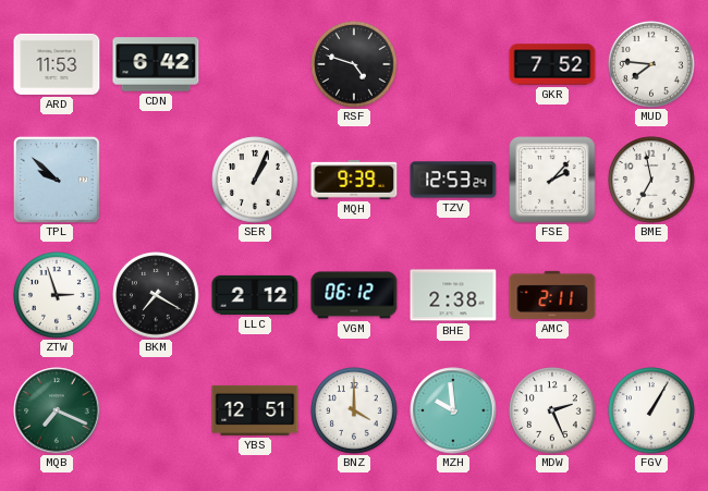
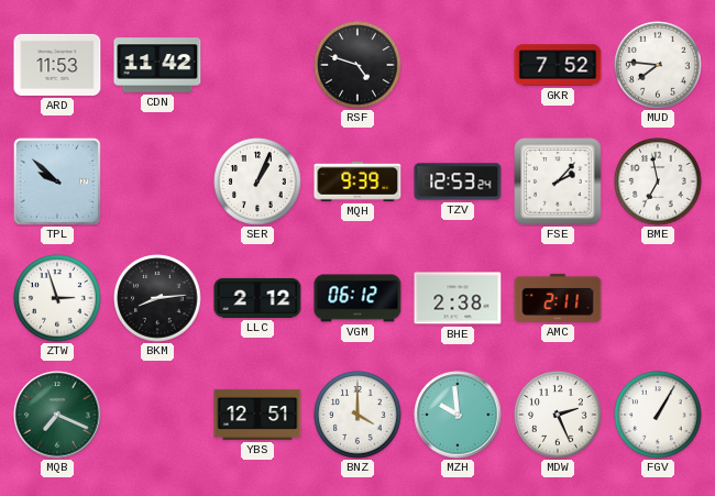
CDN: 6:42 -> 11:42 (157, 65)
BKM: 7:20 -> 8:14 (157, 298)
